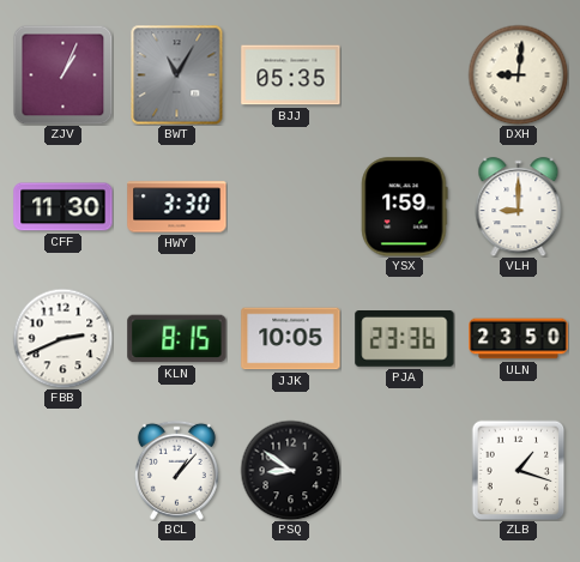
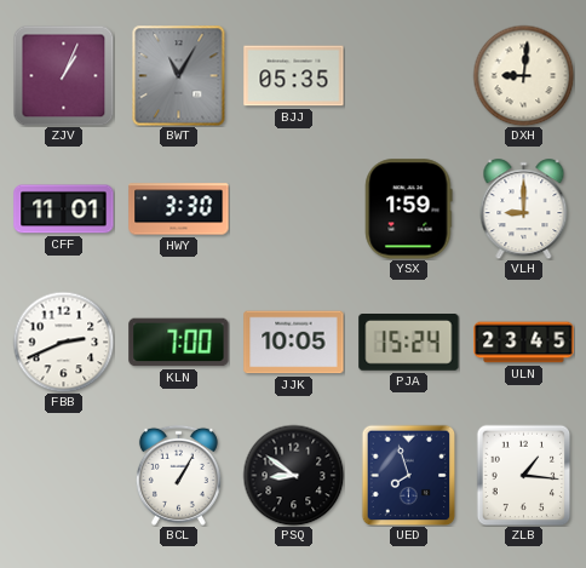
CFF: 11:30 -> 11:01 (64, 210)
KLN: 8:15 -> 7:00 (179, 343)
PJA: 23:36 -> 15:24 (409, 343)
ULN: 23:50 -> 23:45 (524, 343)
BCL: 1:07 -> 1:05 (178, 475)
UED: none -> 7:57 (409, 475)
ZLB: 1:18 -> 1:16 (524, 475)
